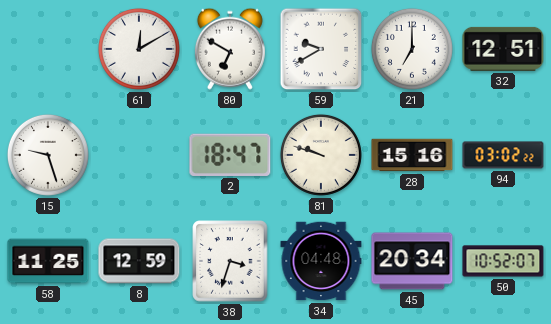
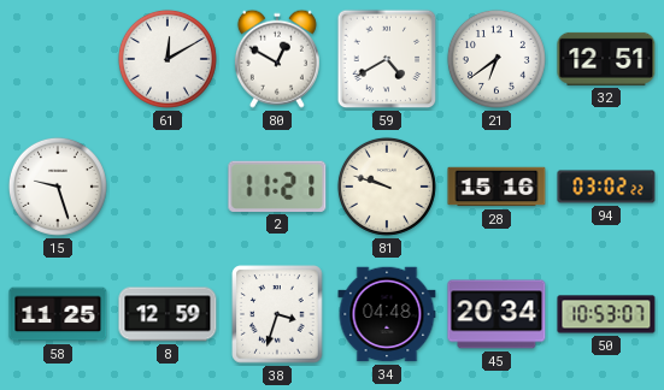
80: 6:50 -> 12:50 (277, 59)
59: 9:40 -> 4:40 (387, 59)
21: 7:00 -> 6:39 (496, 59)
2: 18:47 -> 11:21 (277, 187)
50: 10:52 -> 10:53 (606, 314)
